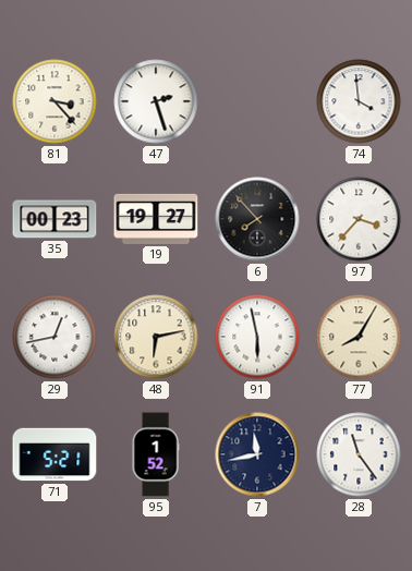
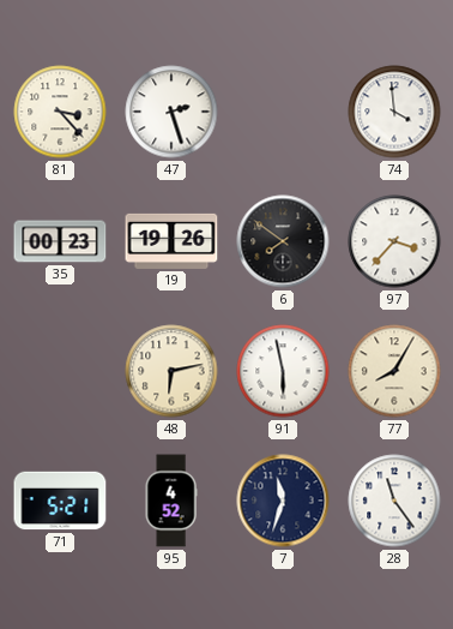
19: 19:27 -> 19:26 (171, 241)
6: 7:53 -> 7:51 (283, 241)
29: 12:43 -> none (54, 337)
95: 1:52 -> 4:52 (171, 501)
7: 11:43 -> 11:33 (283, 501)
